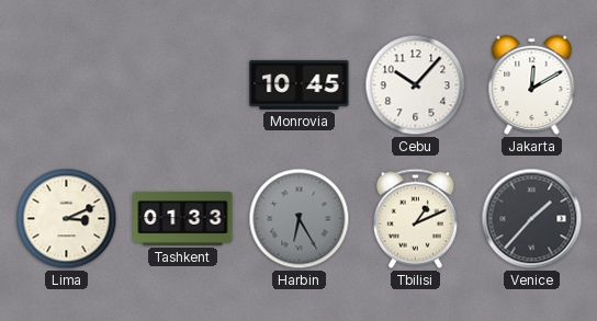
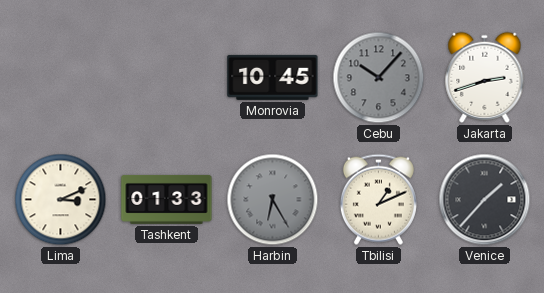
Cebu dial: white -> grey (379, 78)
Jakarta: 12:10 -> 2:42 (485, 77)
